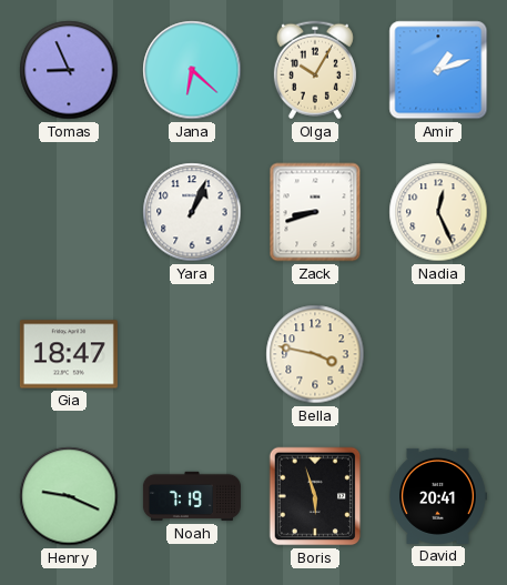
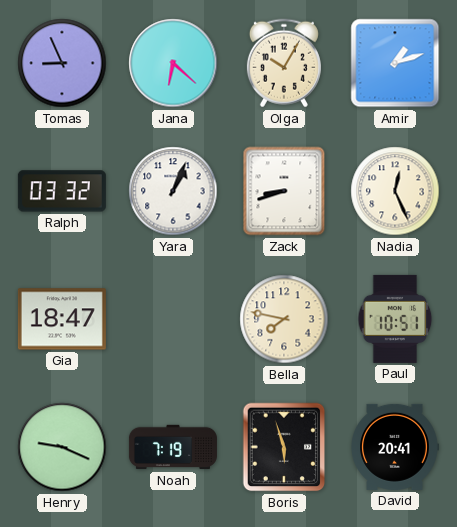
Ralph: none -> 03:32 (62, 191)
Bella: 3:47 -> 7:47 (284, 319)
Paul: none -> 10:51 (395, 319)
